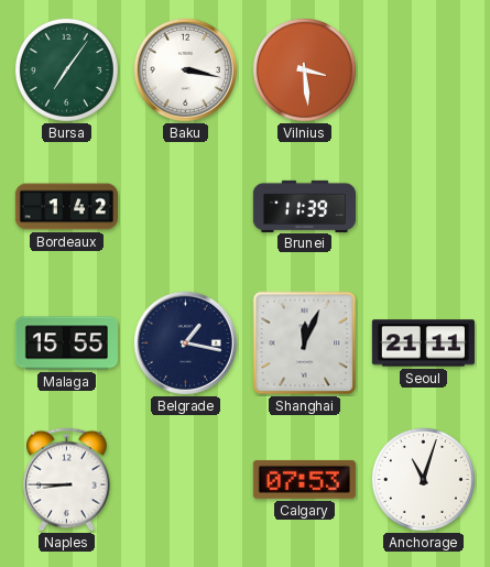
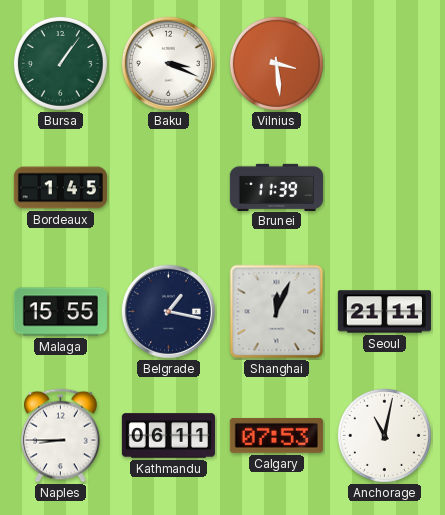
Bursa: 7:06 -> 1:06 (60, 63)
Baku: 3:17 -> 3:19 (168, 63)
Bordeaux: 1:42 -> 1:45 (60, 188)
Kathmandu: none -> 06:11 (168, 436)
Anchorage: 11:03 -> 11:02 (384, 435)
